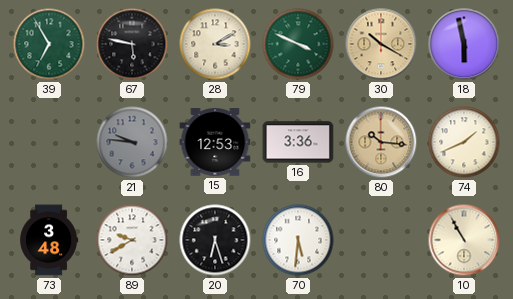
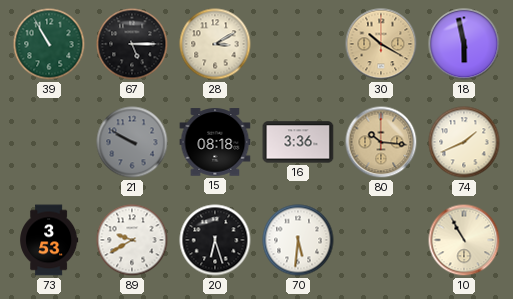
39: 6:55 -> 10:55 (49, 44)
67: 5:47 -> 5:15 (132, 44)
79: 3:49 -> none (298, 44)
21: 9:46 -> 9:50 (132, 142)
15: 12:53 -> 08:18 (215, 142)
73: 3:48 -> 3:53 (49, 240)
